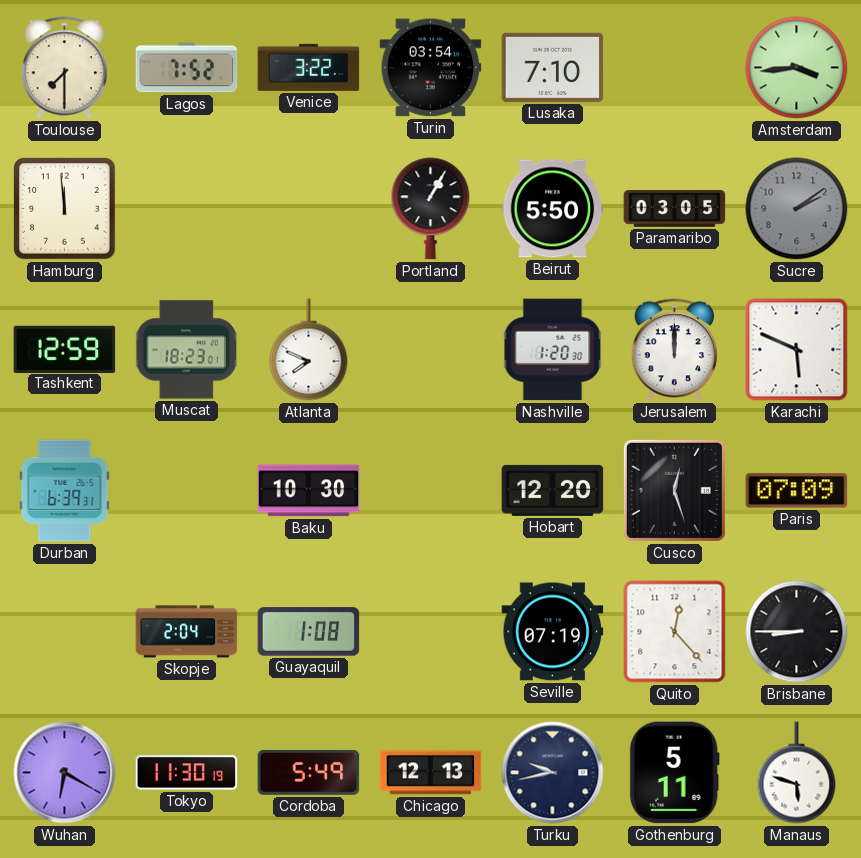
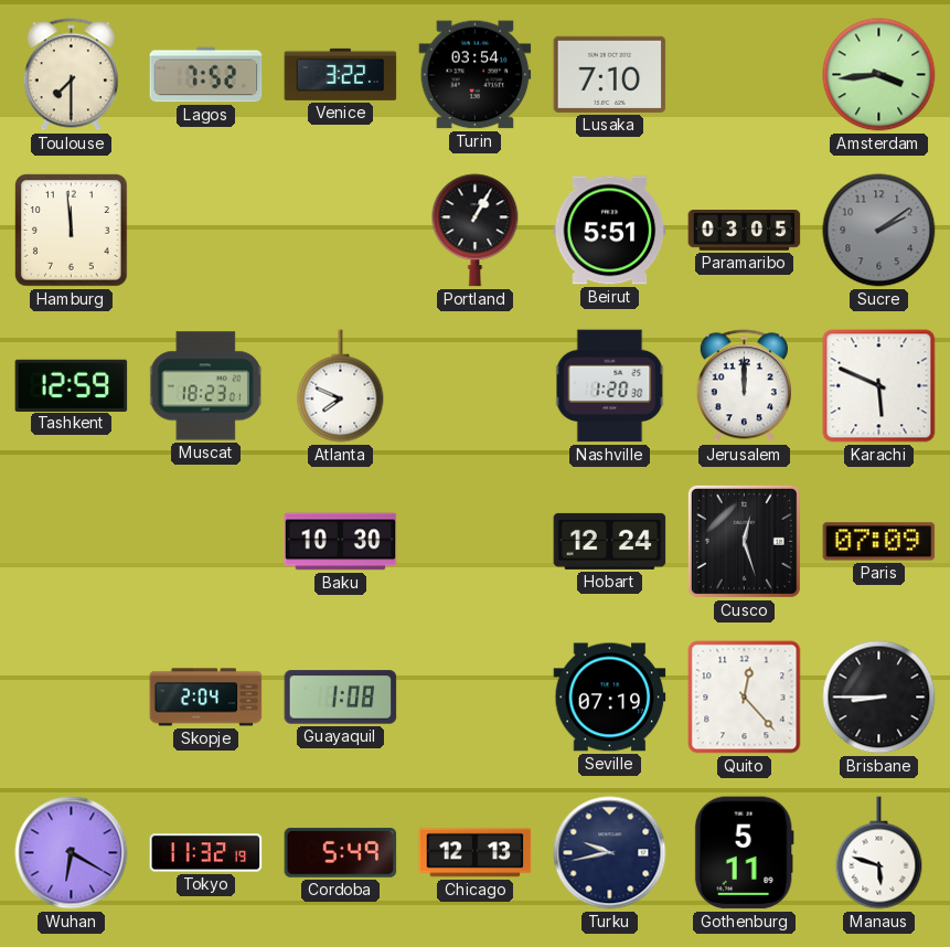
Beirut: 5:50 -> 5:51 (610, 231)
Durban: 6:39 -> none (65, 491)
Hobart: 12:20 -> 12:24 (610, 541)
Tokyo: 11:30 -> 11:32 (206, 853)
